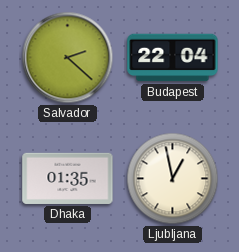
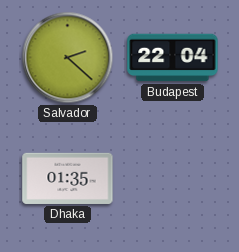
Ljubljana: 12:58 -> none (173, 179)
